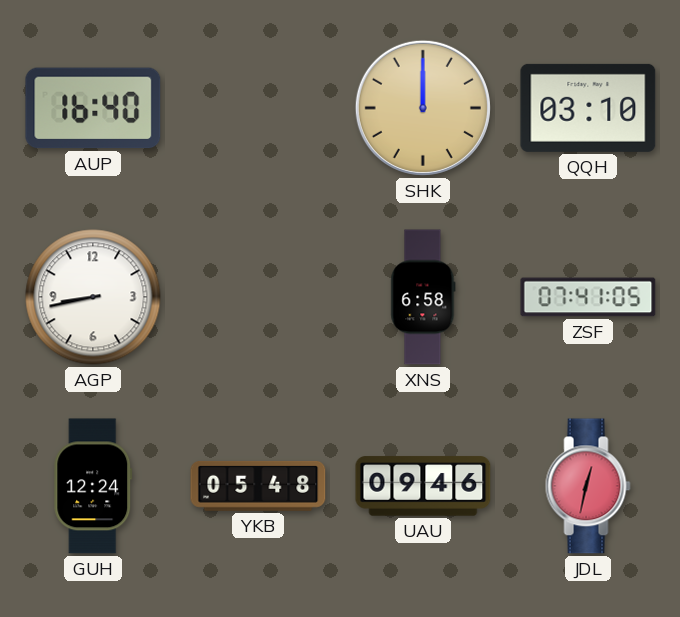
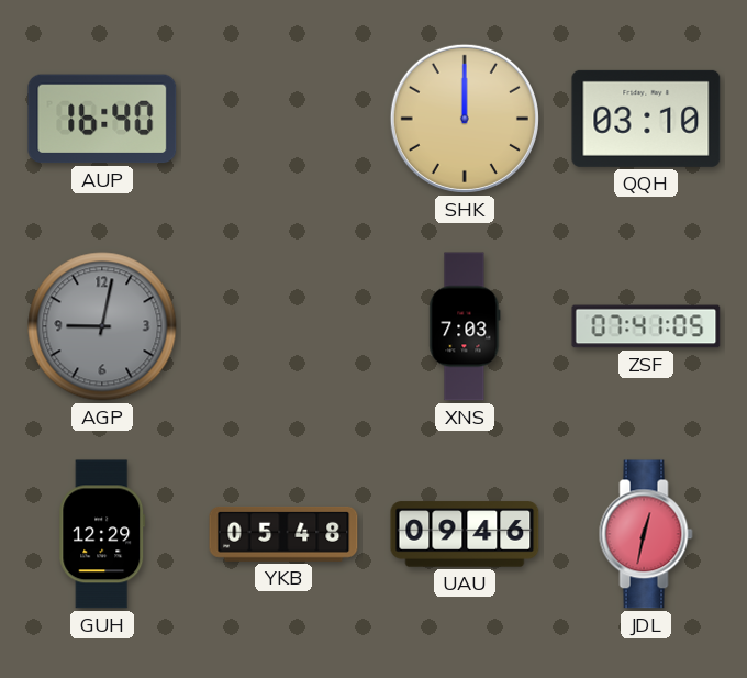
AGP: 8:43 -> 9:02 (102, 326)
AGP dial: white -> grey (102, 326)
XNS: 6:58 -> 7:03 (465, 326)
GUH: 12:24 -> 12:29 (102, 534)
